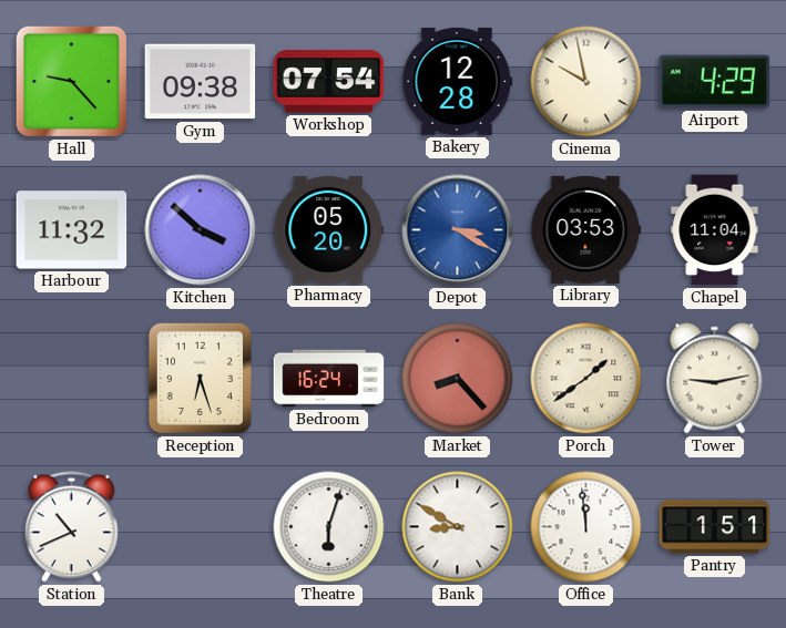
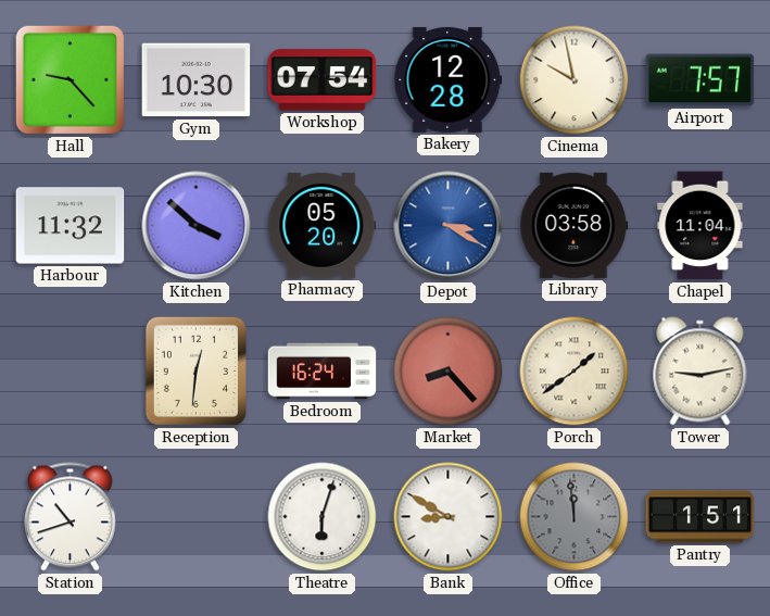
Gym: 09:38 -> 10:30 (197, 80)
Airport: 4:29 -> 7:57 (700, 80)
Library: 03:53 -> 03:58 (575, 225)
Reception: 6:27 -> 12:31 (195, 370)
Station: 10:41 -> 10:42 (71, 517)
Office dial: white -> grey (575, 517)
